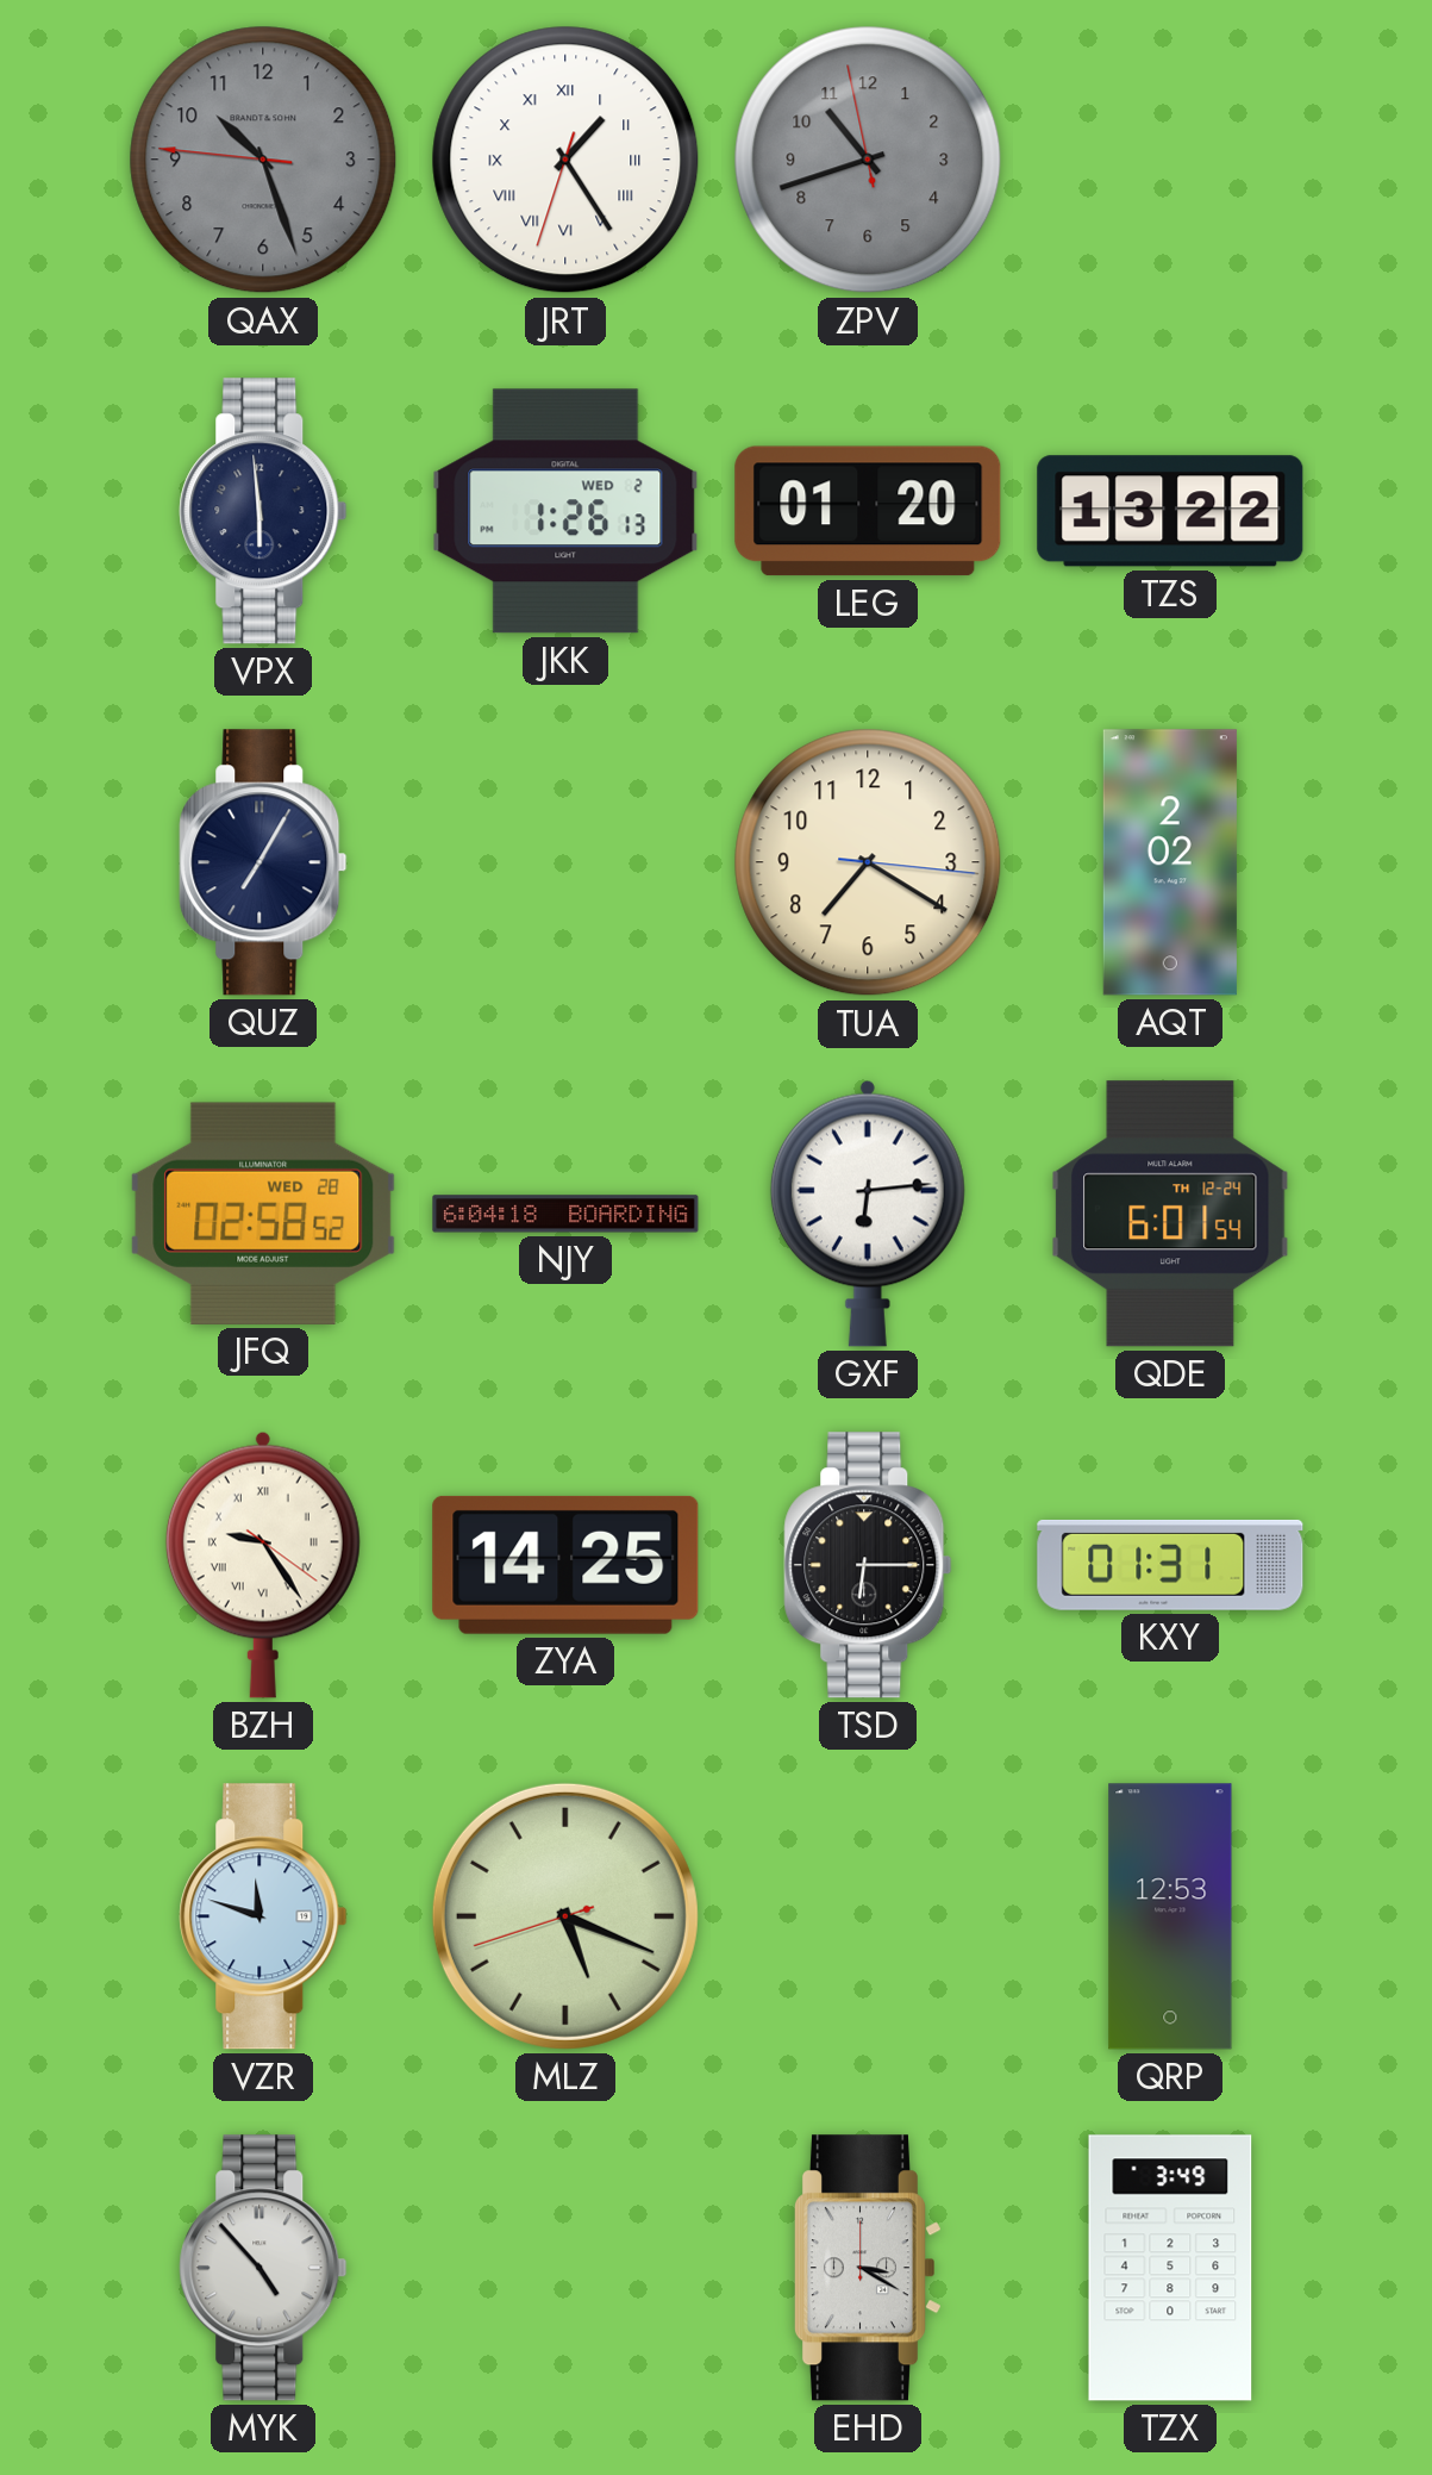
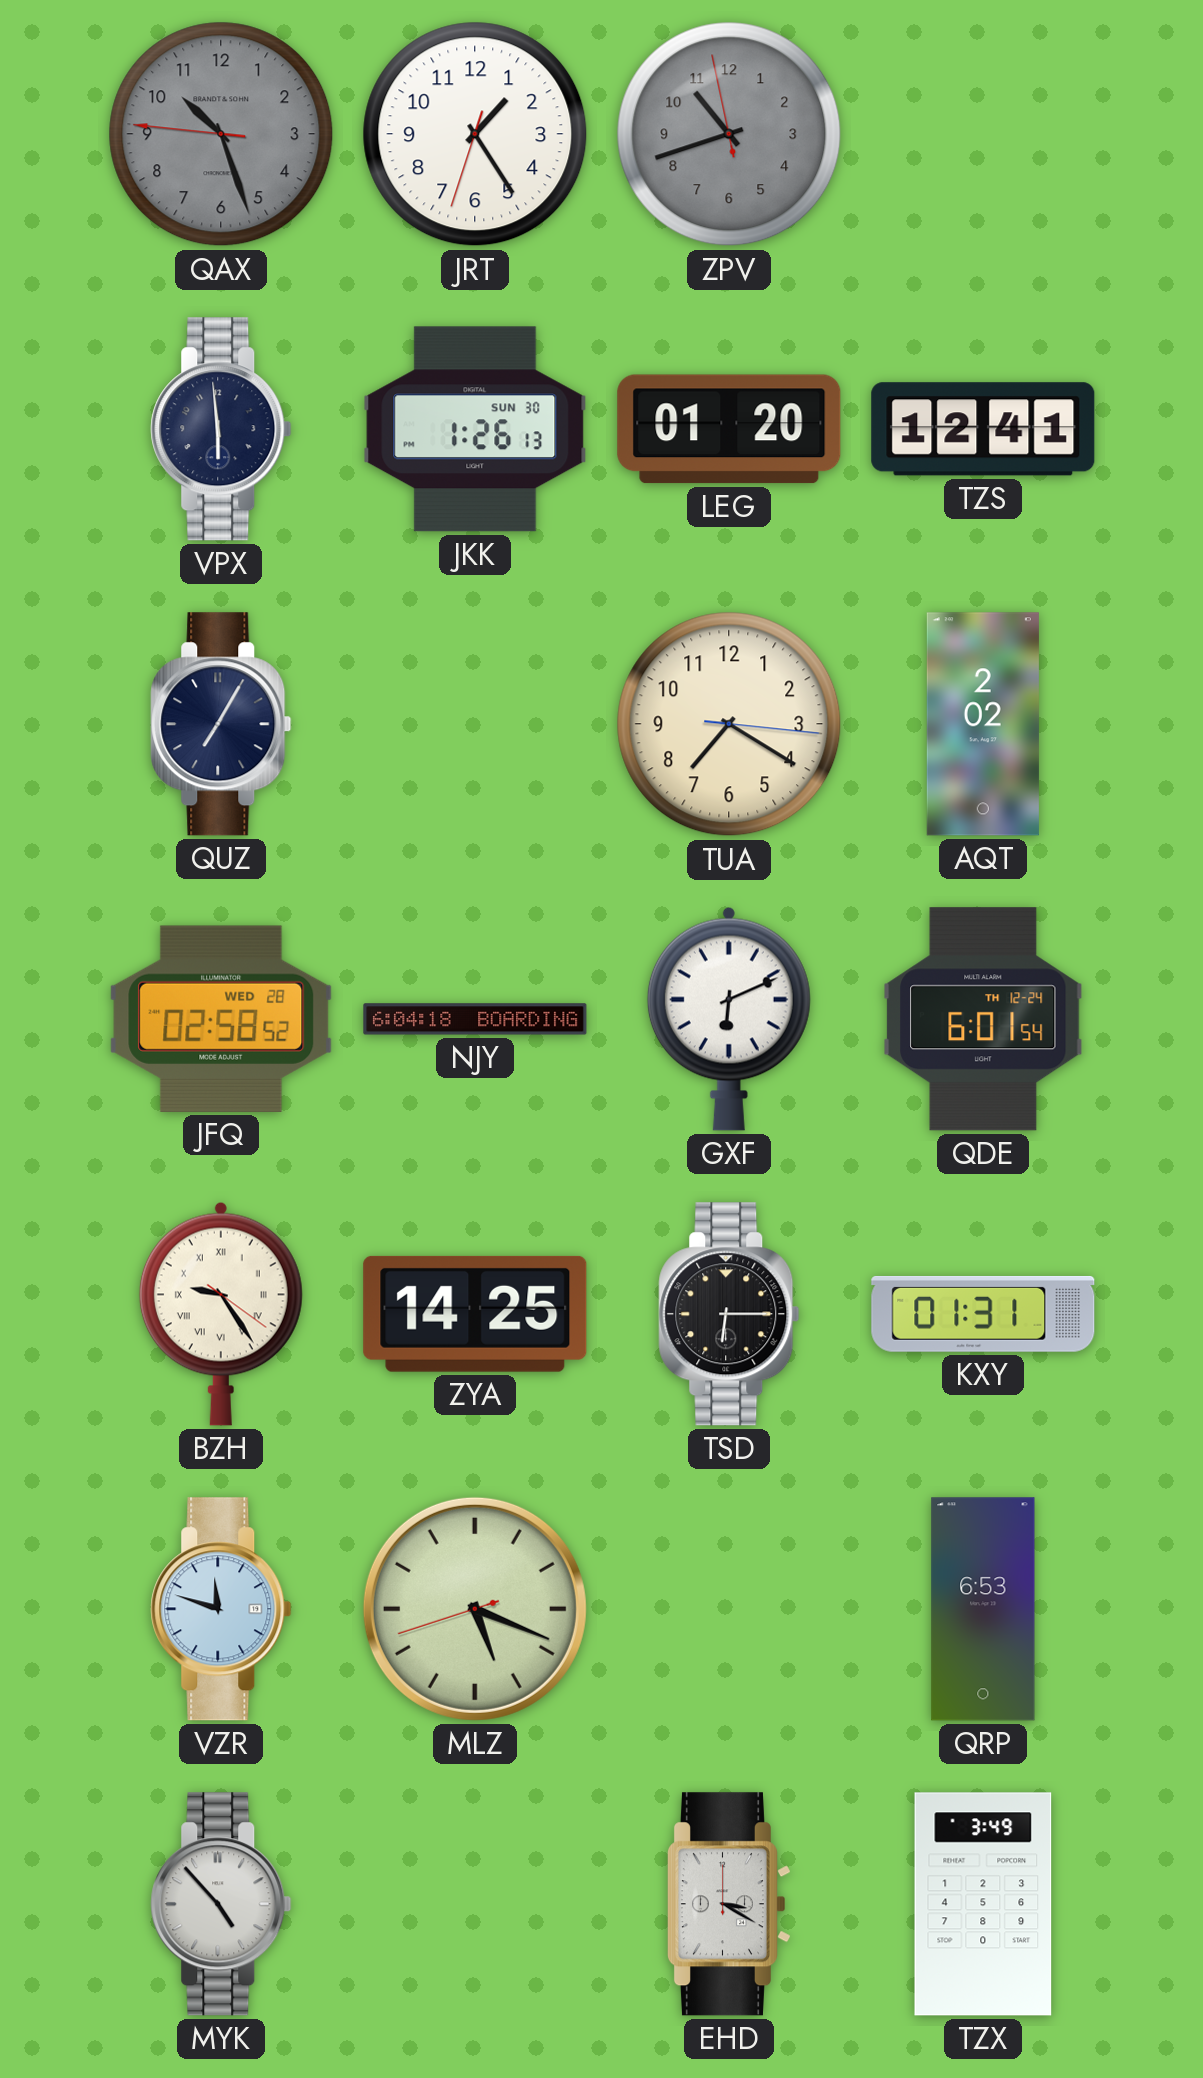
JRT numerals: Roman -> Arabic (475, 134)
JKK date: WED 2 -> SUN 30 (475, 429)
TZS: 13:22 -> 12:41 (983, 429)
GXF: 6:14 -> 6:11 (729, 1019)
QRP: 12:53 -> 6:53 (983, 1609)
